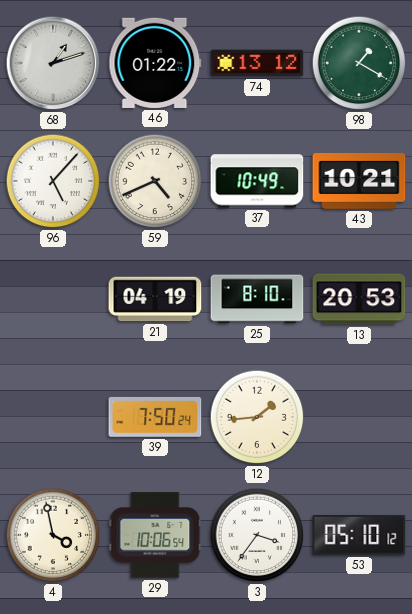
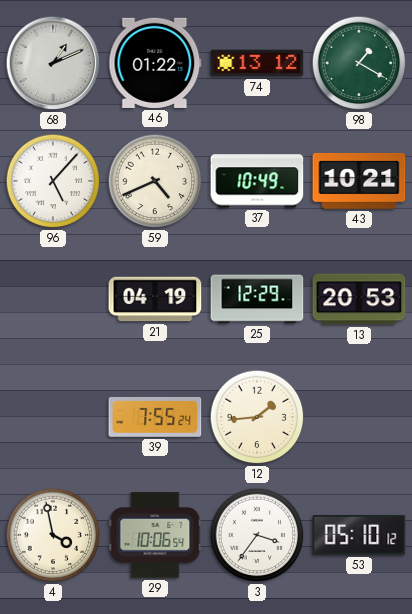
68: 1:12 -> 1:11 (53, 63)
25: 8:10 -> 12:29 (257, 299)
39: 7:50 -> 7:55 (155, 417)
